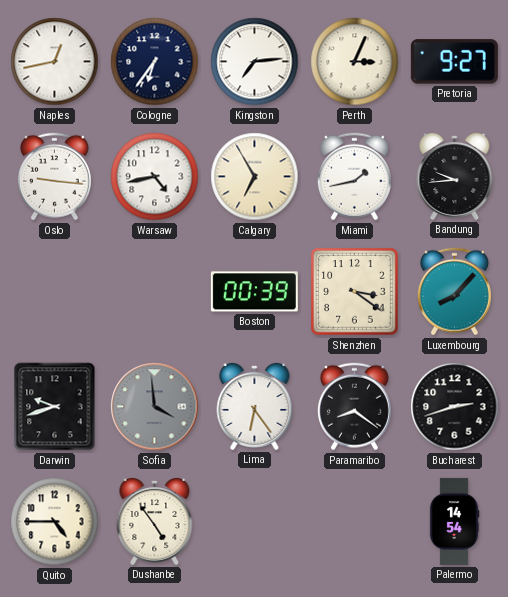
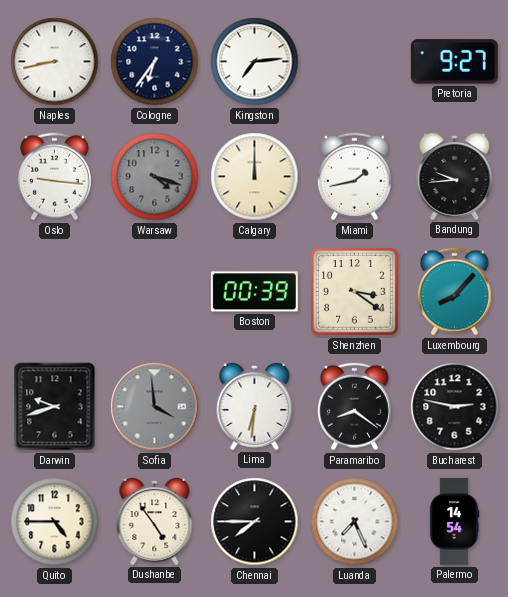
Naples: 12:43 -> 8:43 (55, 62)
Perth: 3:04 -> none (355, 62)
Warsaw: 4:43 -> 4:18 (155, 177)
Warsaw dial: white -> grey (155, 177)
Calgary: 6:55 -> 12:00 (255, 177)
Lima: 6:24 -> 6:31 (255, 406)
Bucharest: 2:42 -> 2:47 (455, 407)
Chennai: none -> 7:45 (255, 522)
Luanda: none -> 7:26 (355, 522)
